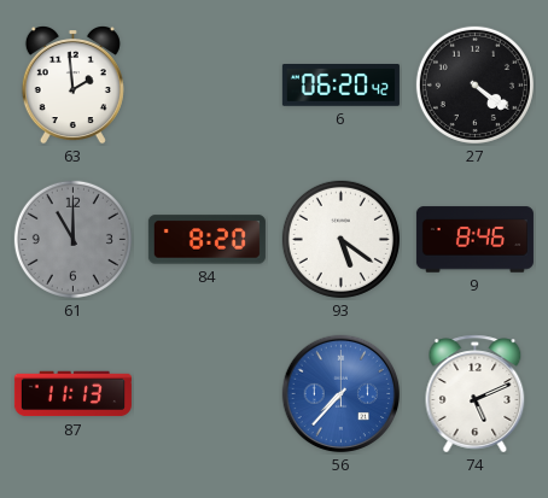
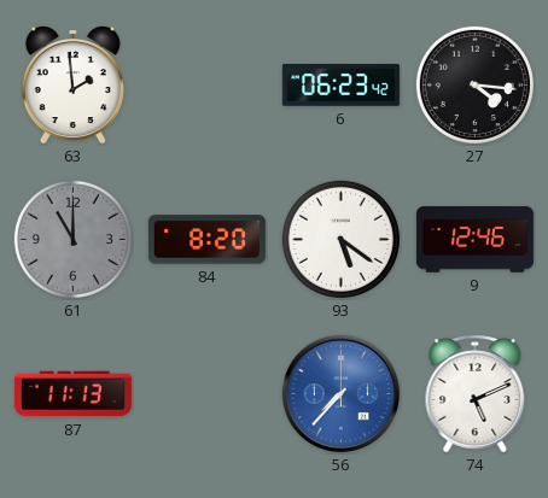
6: 06:20 -> 06:23 (340, 86)
27: 4:21 -> 4:16 (474, 84)
9: 8:46 -> 12:46 (474, 240)
